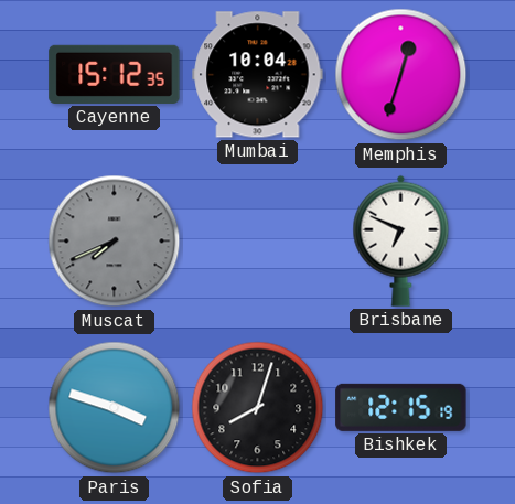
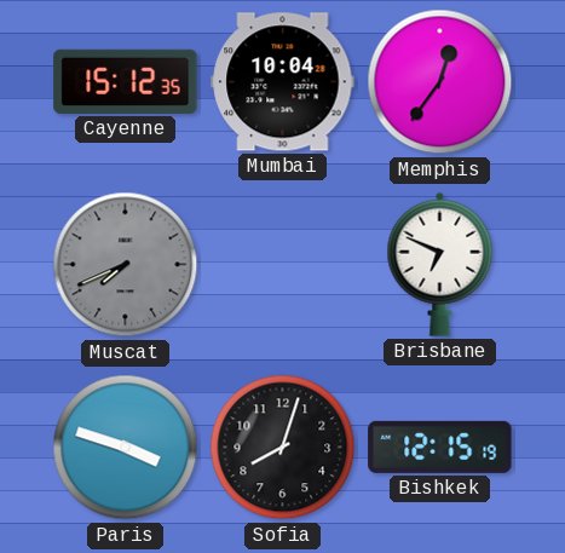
Memphis: 12:33 -> 12:36 (440, 82)
